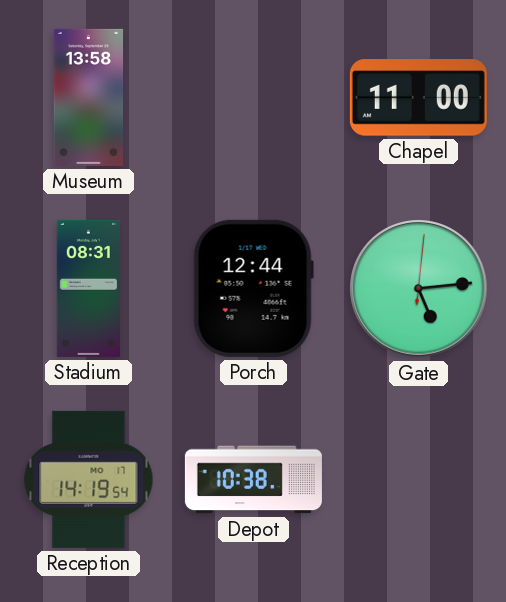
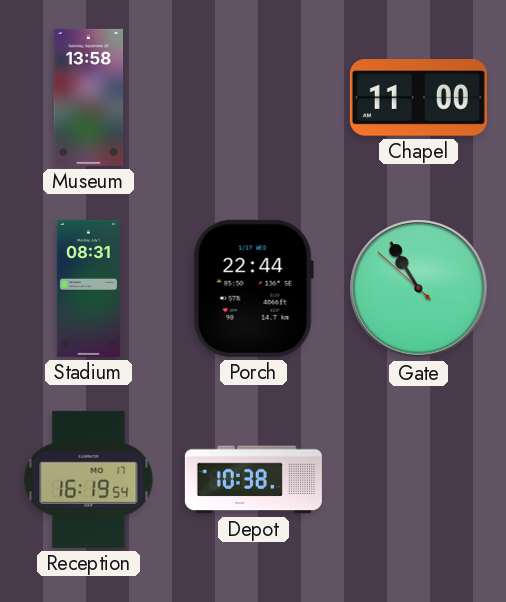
Porch: 12:44 -> 22:44 (253, 288)
Gate: 5:14 -> 10:54 (419, 289)
Reception: 14:19 -> 16:19 (89, 479)
